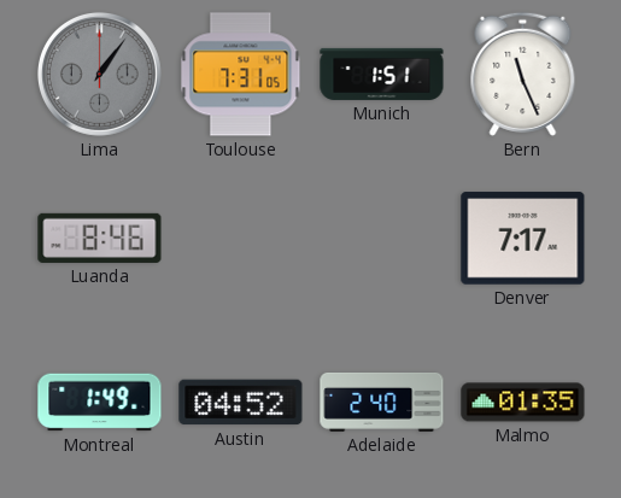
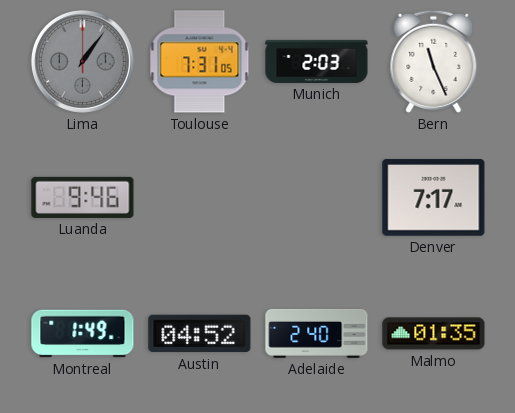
Munich: 1:51 -> 2:03 (317, 61)
Luanda: 8:46 -> 9:46 (83, 197)
